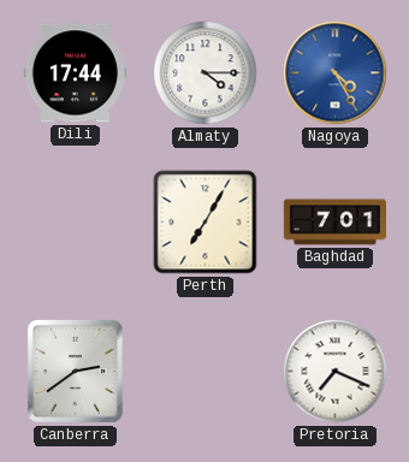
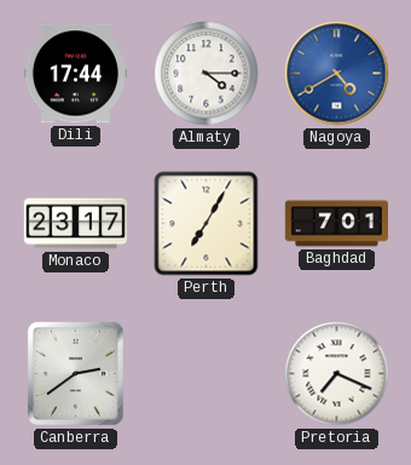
Nagoya: 4:25 -> 4:40 (337, 74)
Monaco: none -> 23:17 (75, 224)
